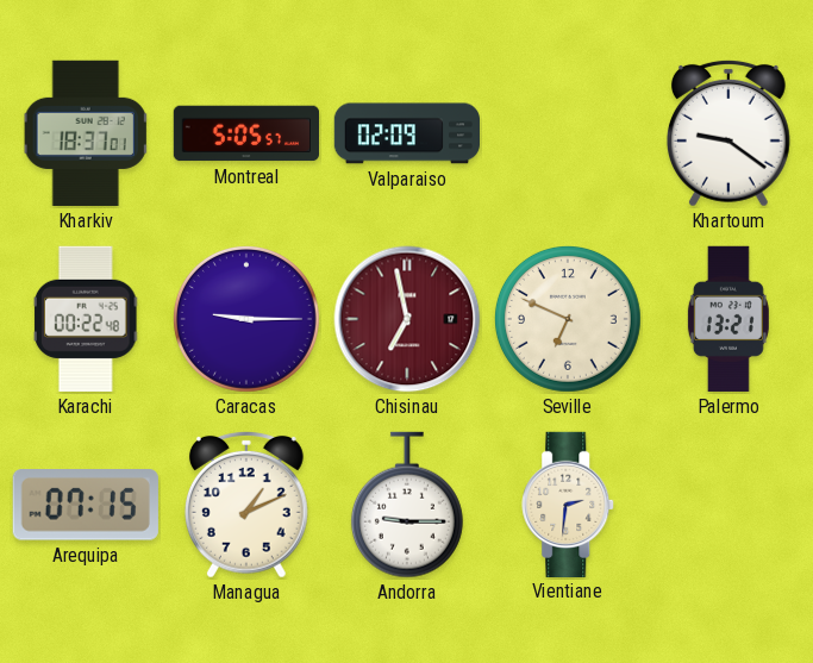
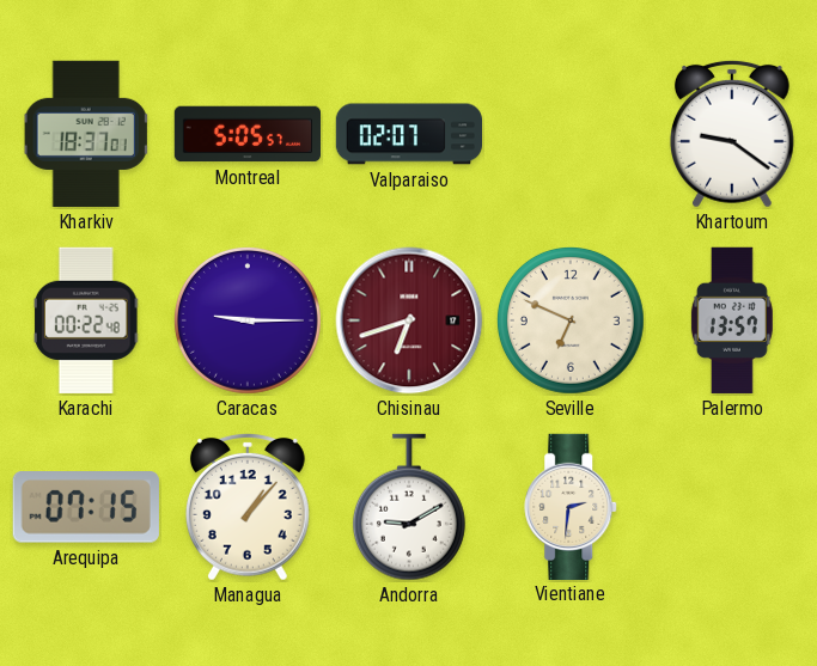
Valparaiso: 02:09 -> 02:07 (408, 134)
Chisinau: 6:58 -> 6:42 (409, 320)
Palermo: 13:21 -> 13:57 (732, 320)
Managua: 1:11 -> 1:07 (248, 507)
Andorra: 9:15 -> 9:10 (409, 507)
